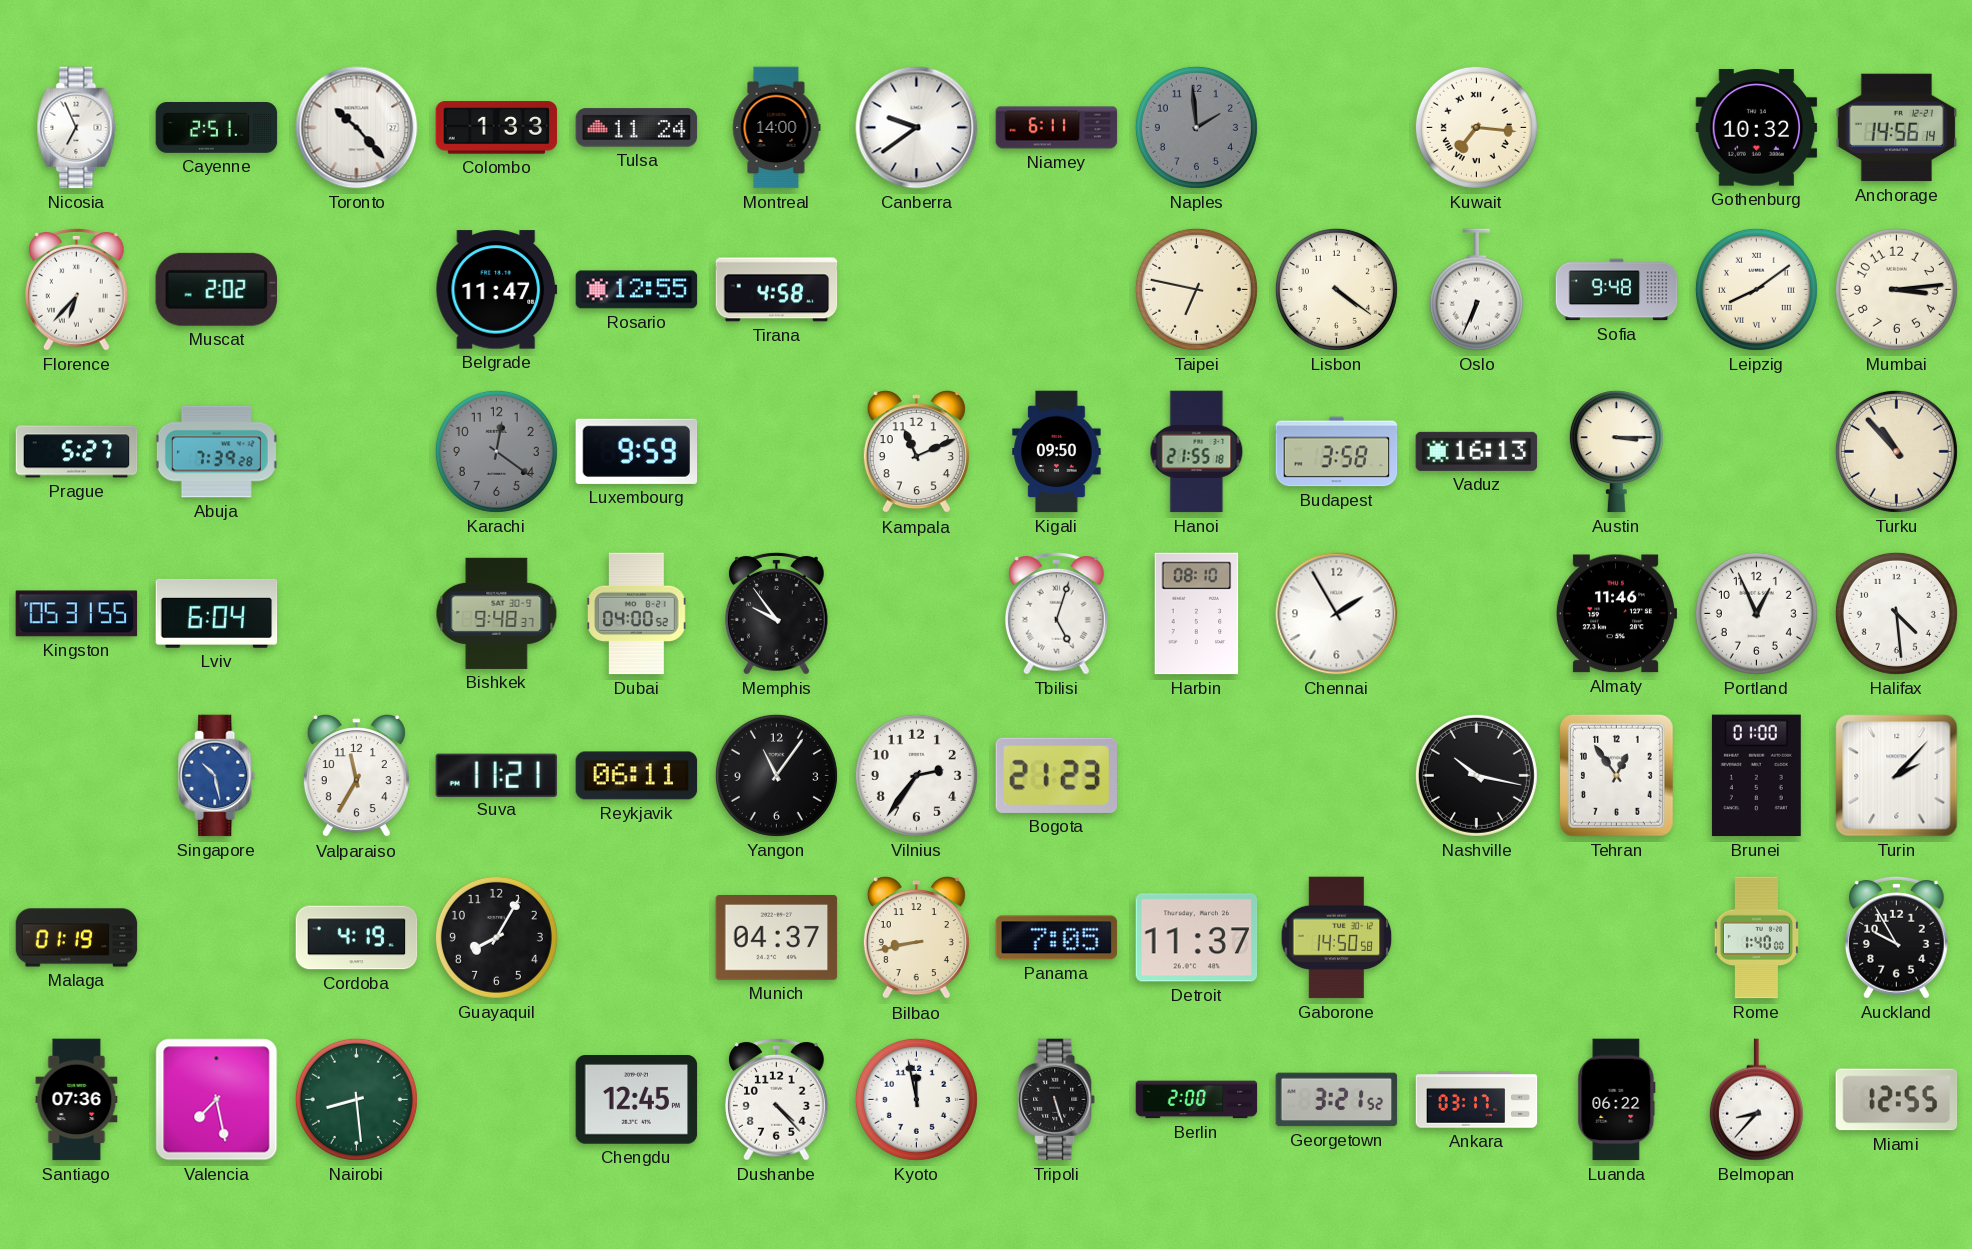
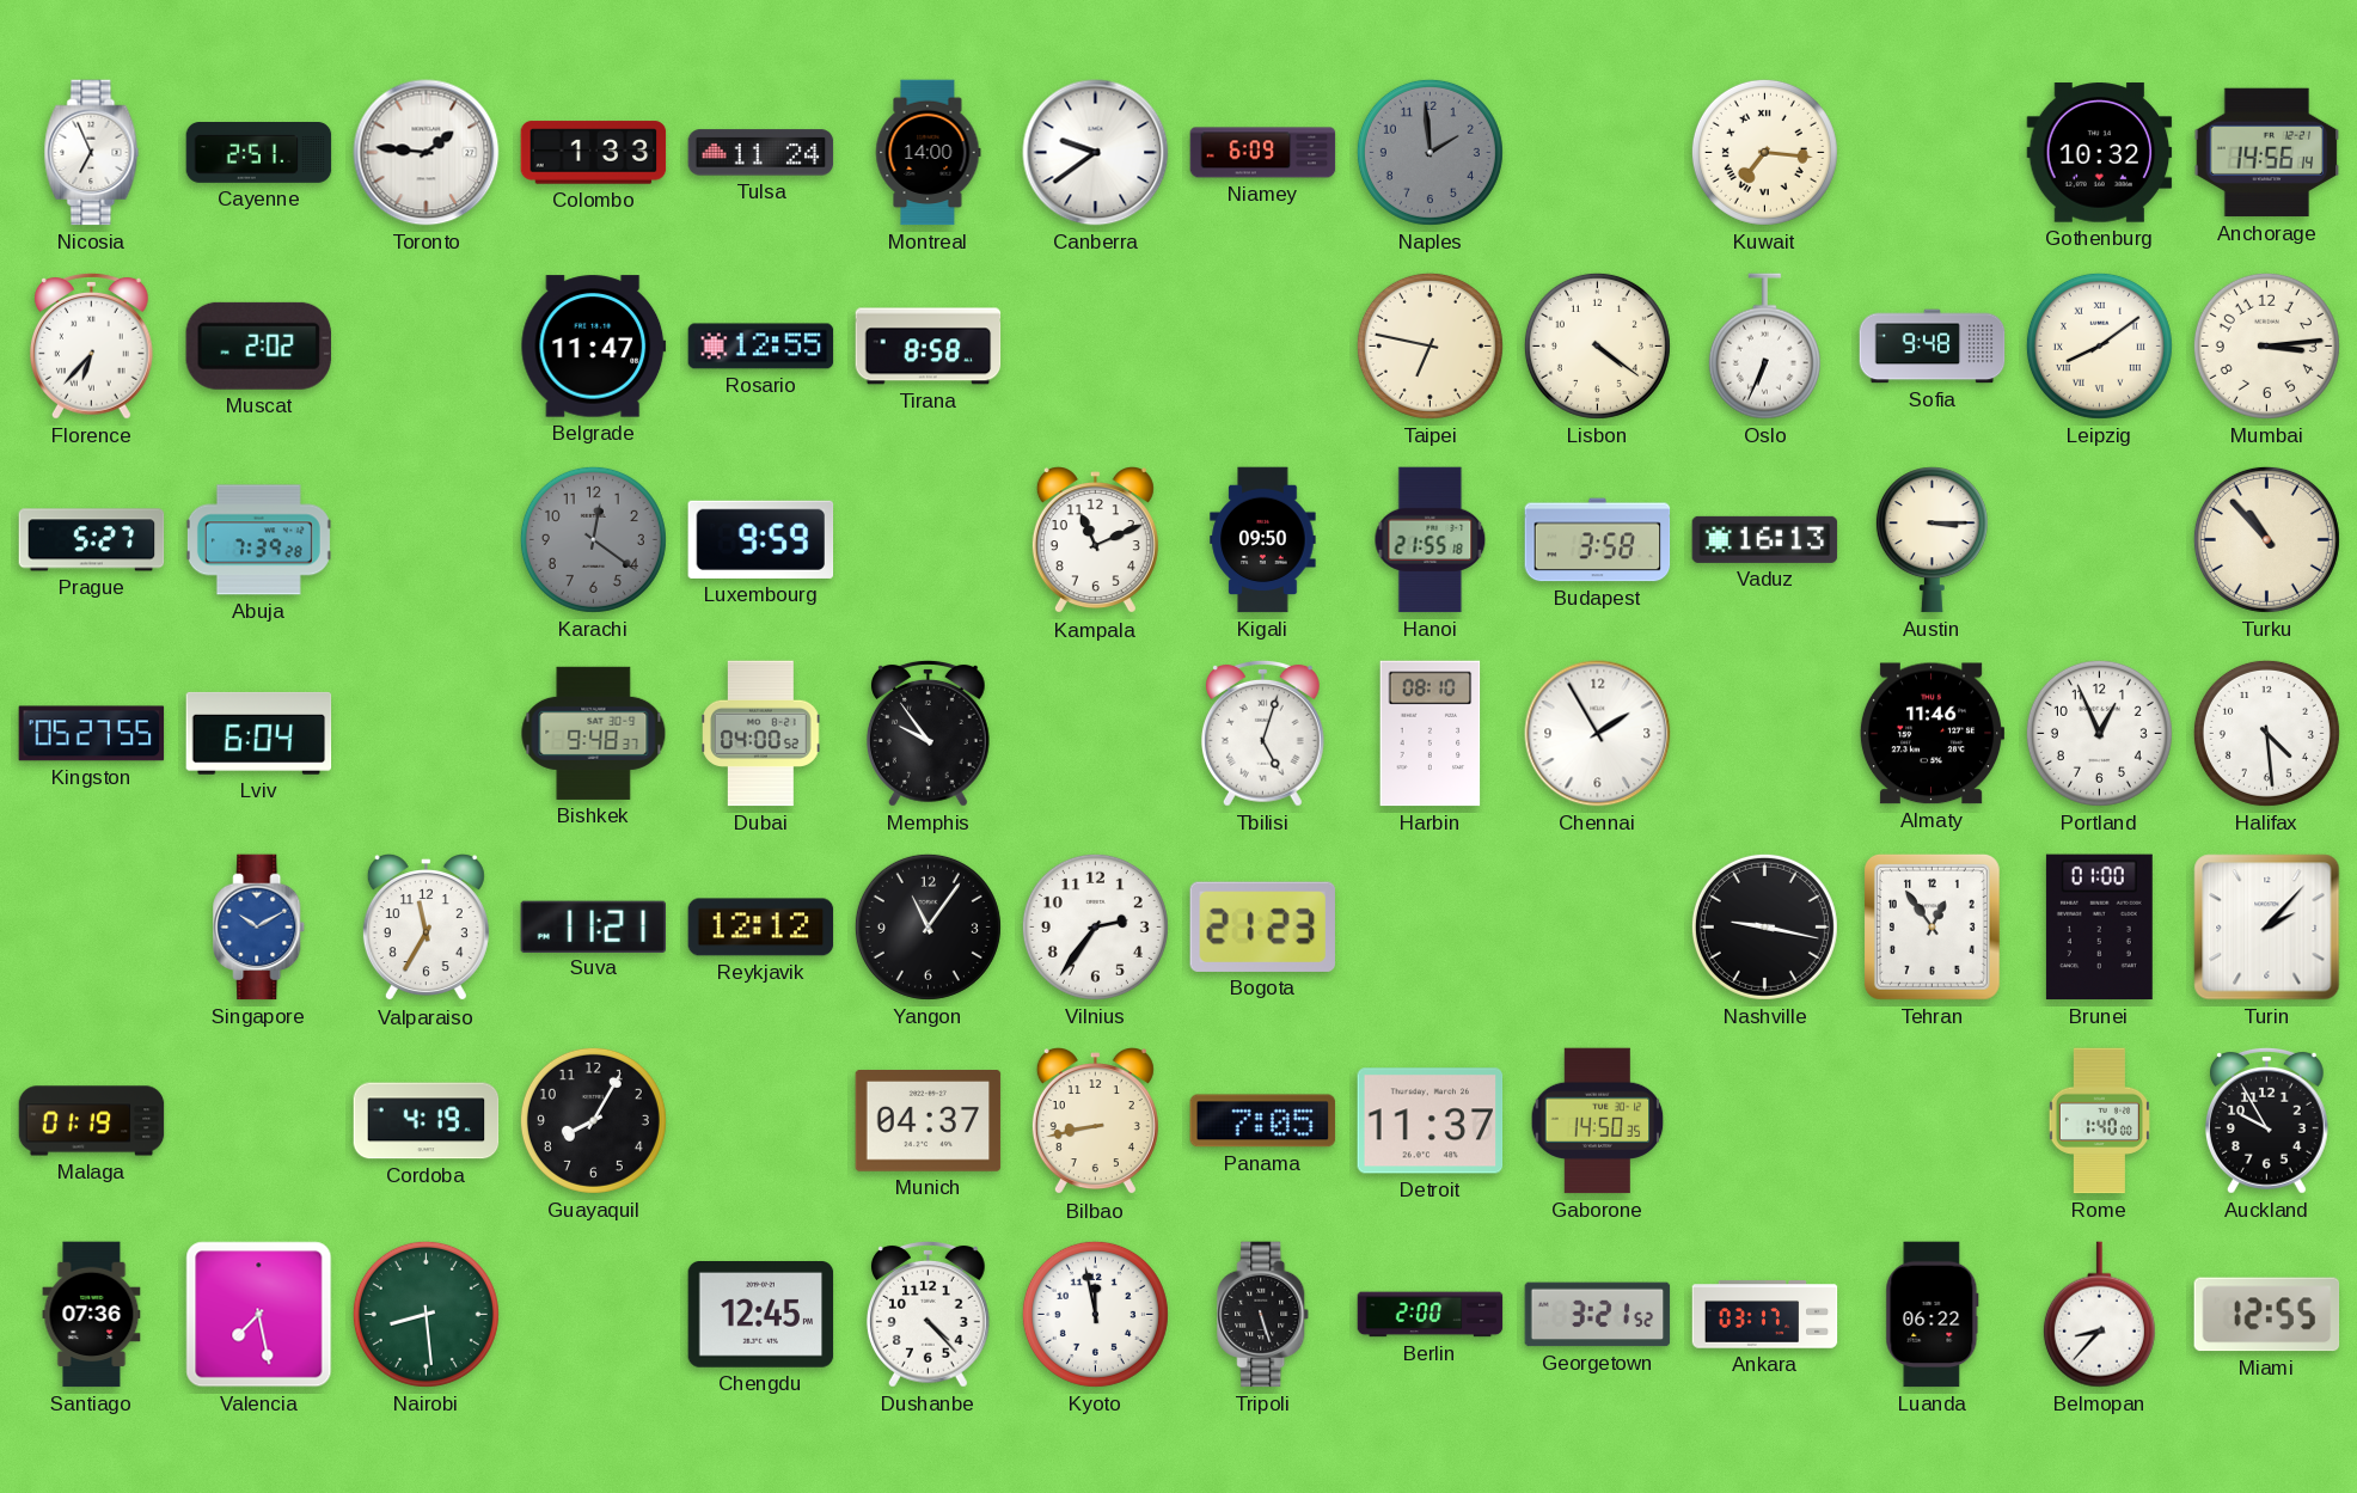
Toronto: 10:23 -> 1:46 (427, 153)
Niamey: 6:11 -> 6:09 (1263, 153)
Tirana: 4:58 -> 8:58 (929, 347)
Kingston: 05:31 -> 05:27 (92, 734)
Singapore: 10:28 -> 10:10 (259, 928)
Reykjavik: 06:11 -> 12:12 (761, 928)
Nashville: 10:17 -> 9:17 (1764, 926)
Gaborone: 14:50:58 -> 14:50:35 (1598, 1121)
